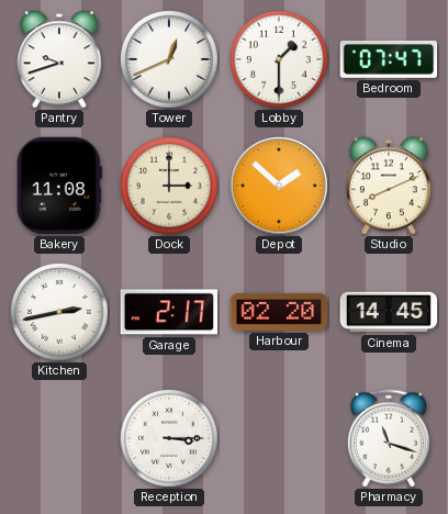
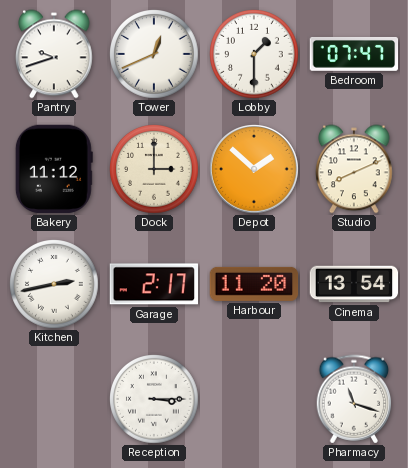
Bakery: 11:08 -> 11:12 (54, 169)
Harbour: 02:20 -> 11:20 (254, 284)
Cinema: 14:45 -> 13:54 (354, 284)
